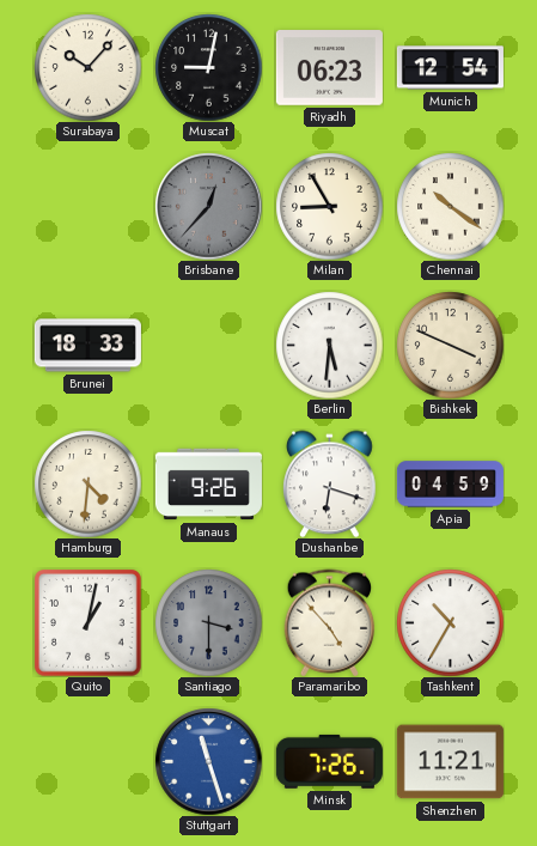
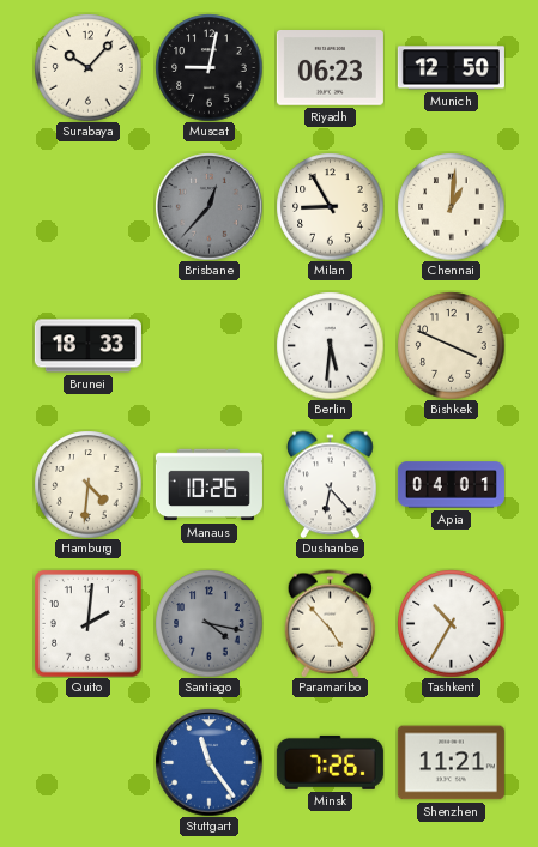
Munich: 12:54 -> 12:50 (451, 68)
Chennai: 10:21 -> 1:01 (451, 206)
Manaus: 9:26 -> 10:26 (208, 485)
Dushanbe: 6:18 -> 6:23 (331, 484)
Apia: 04:59 -> 04:01 (451, 485)
Quito: 1:02 -> 2:01 (89, 624)
Santiago: 3:30 -> 4:17 (208, 623)
Stuttgart: 11:27 -> 11:24 (208, 762)
